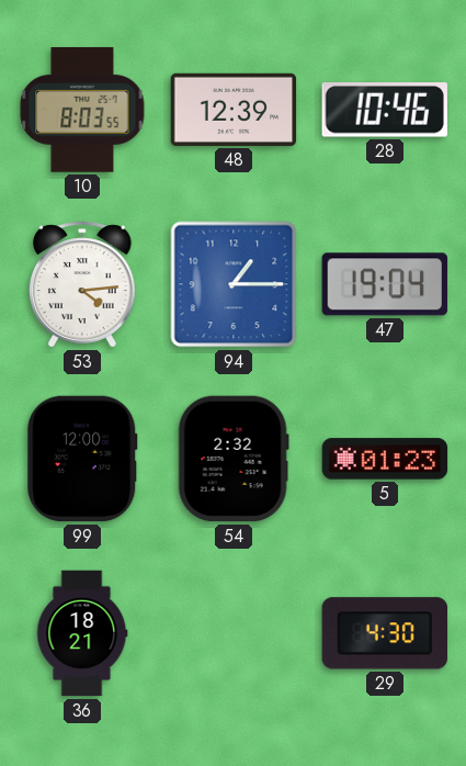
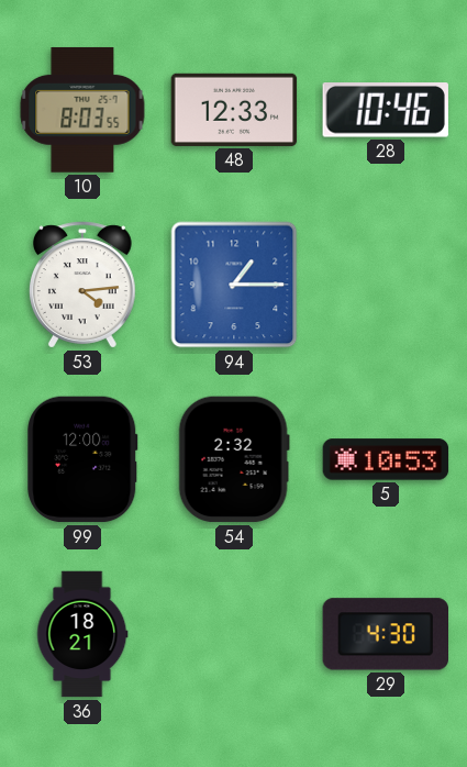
48: 12:39 -> 12:33 (234, 110)
47: 19:04 -> none (384, 284)
5: 01:23 -> 10:53 (386, 459)
